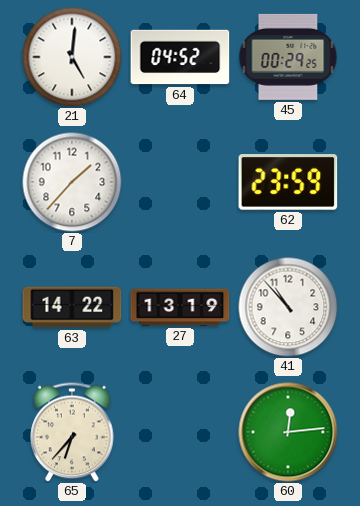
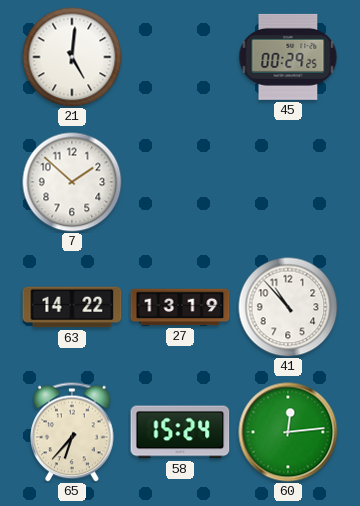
64: 04:52 -> none (180, 57)
7: 1:37 -> 1:52 (72, 182)
62: 23:59 -> none (288, 182)
58: none -> 15:24 (180, 432)
